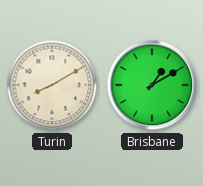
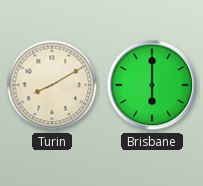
Brisbane: 1:10 -> 6:00 (152, 85)
